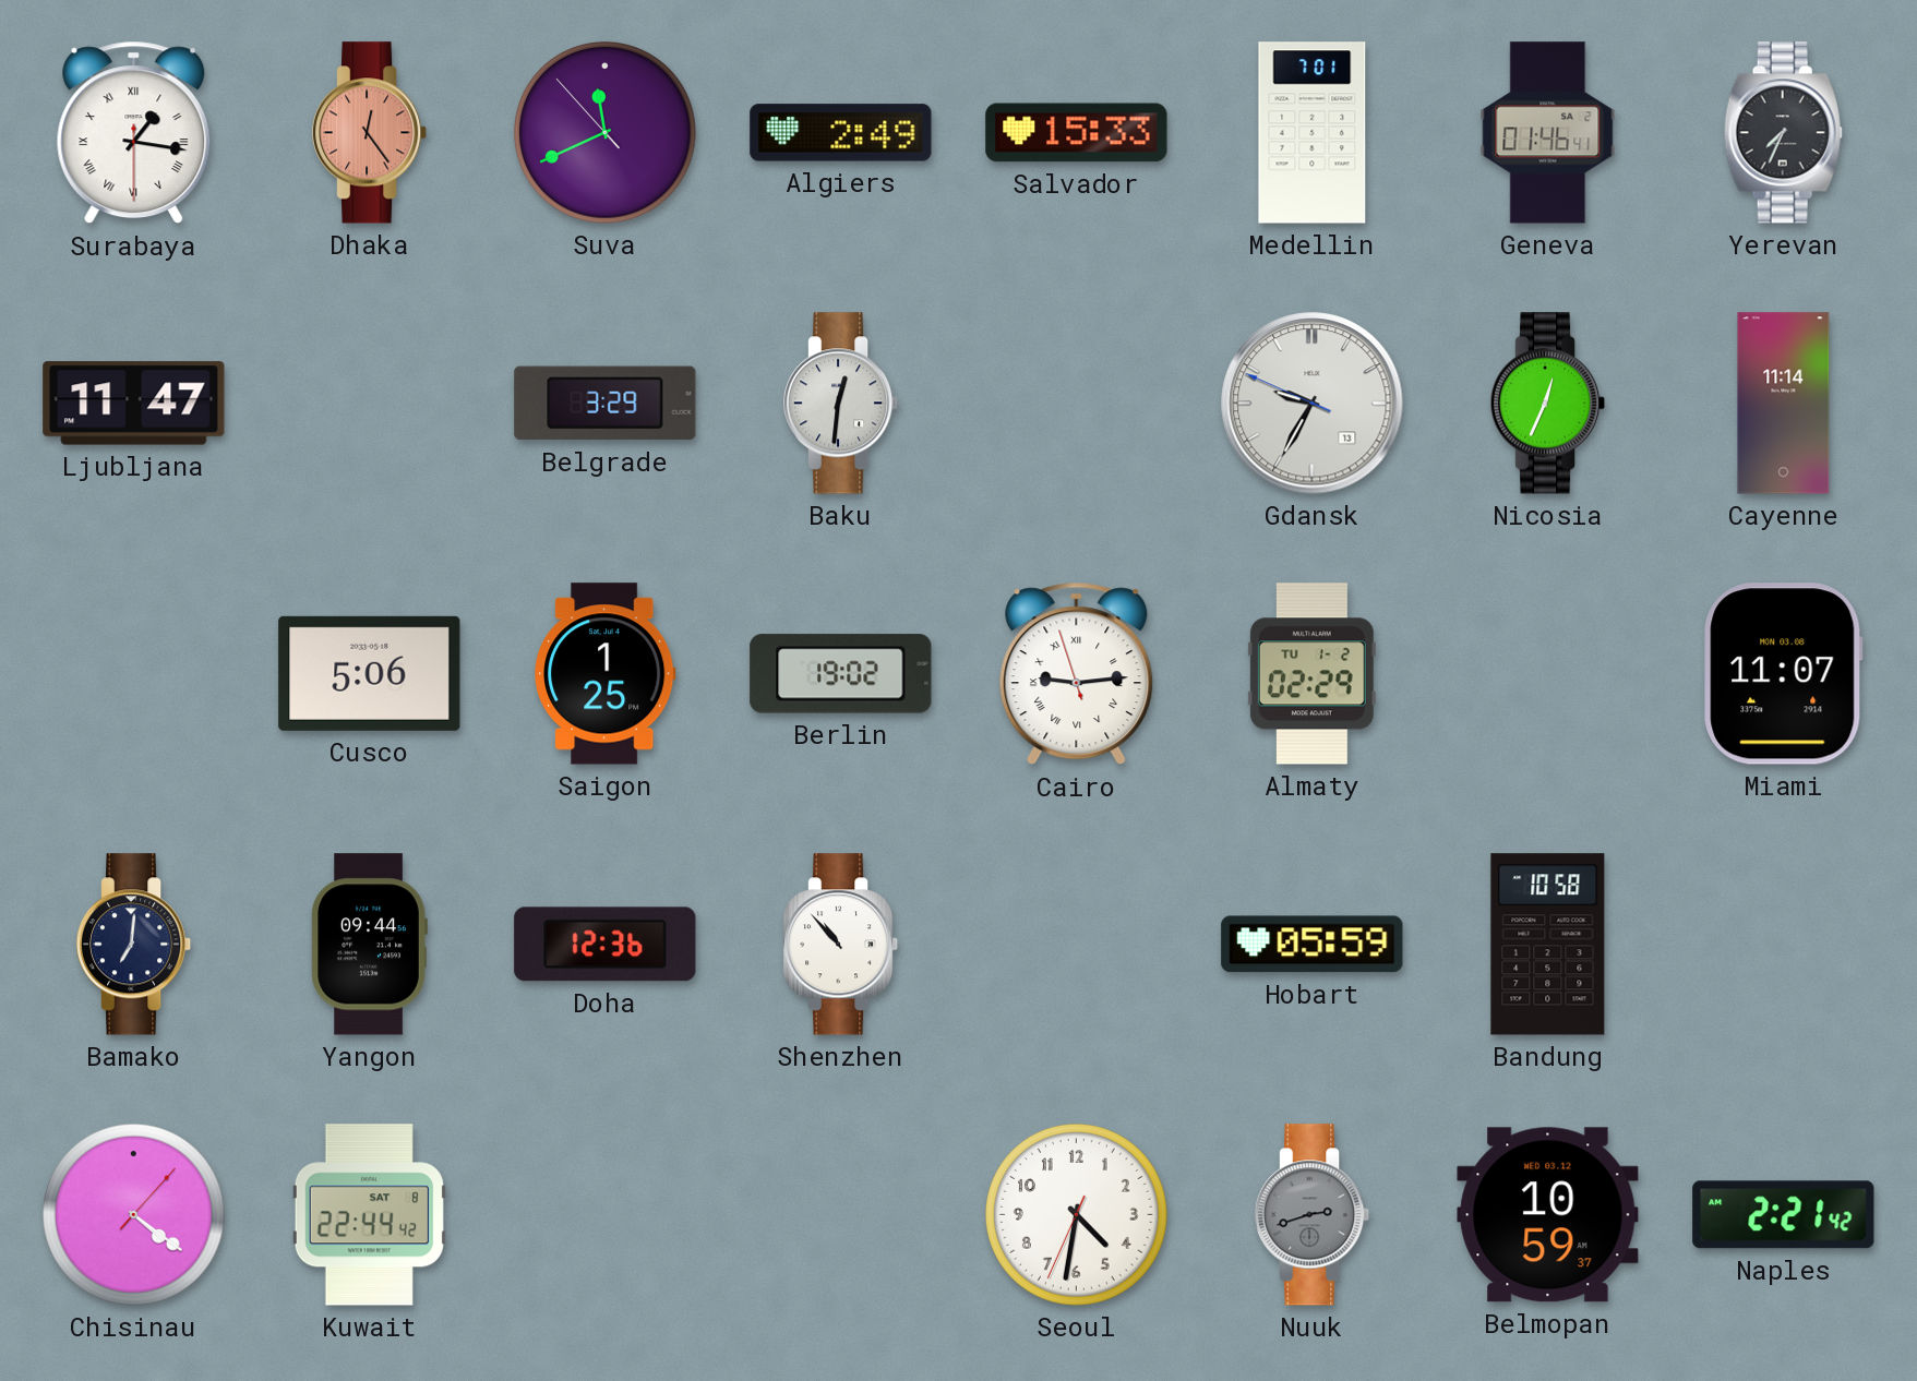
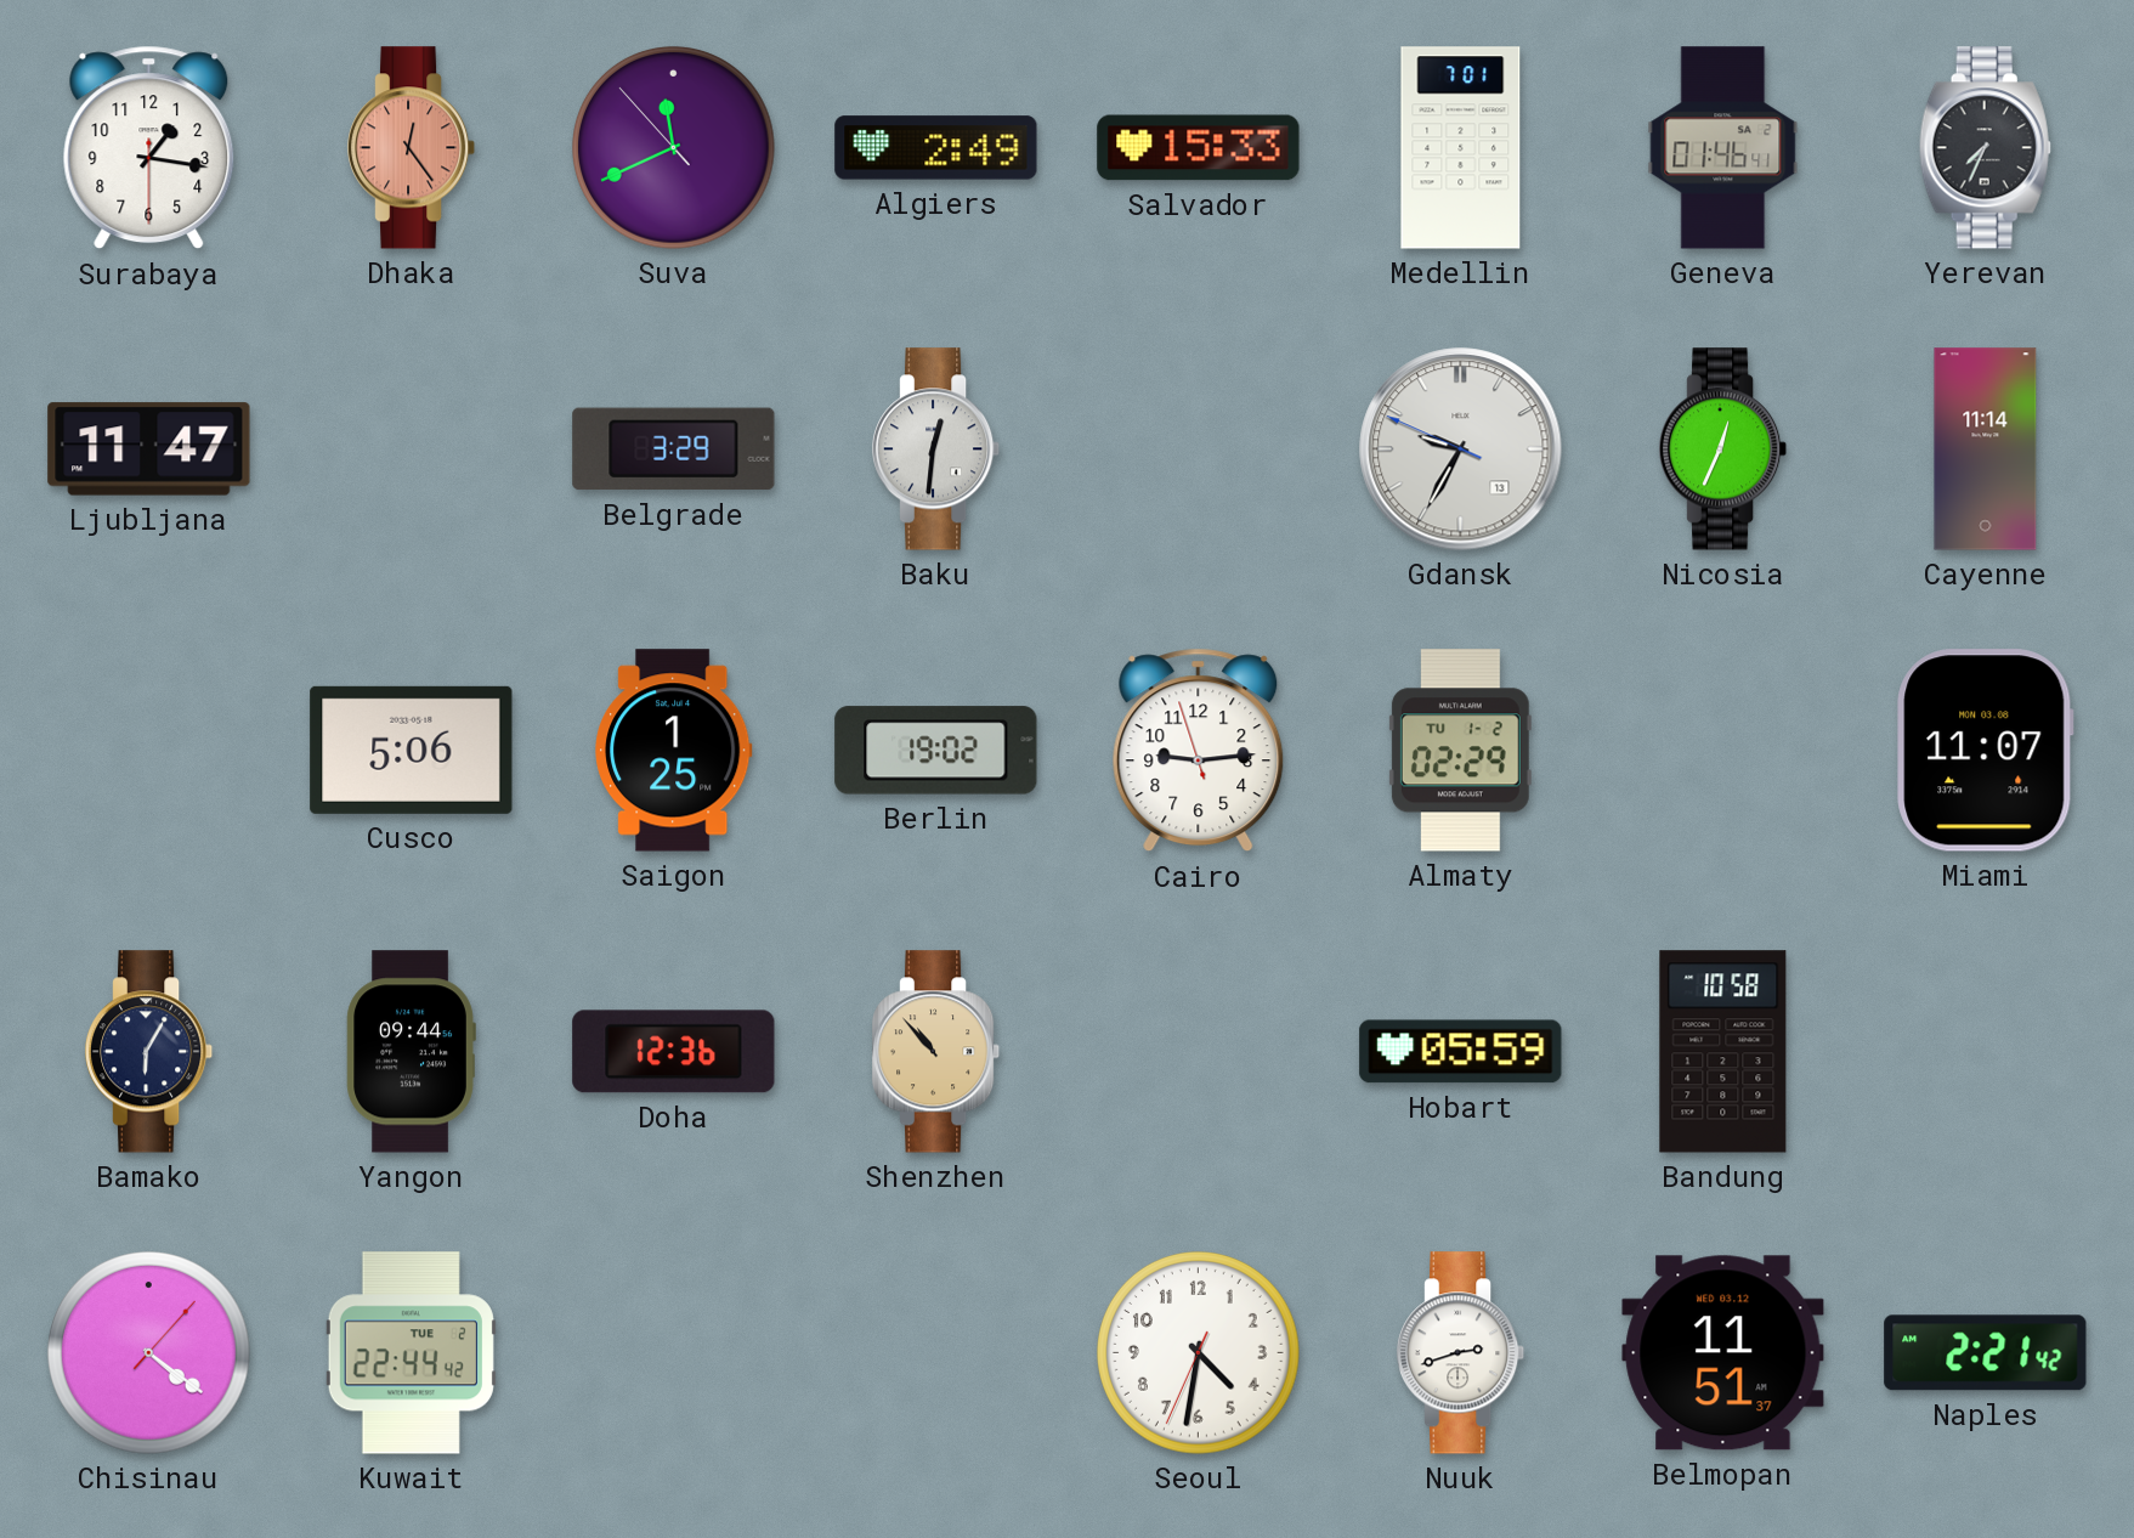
Surabaya numerals: Roman -> Arabic (149, 148)
Cairo numerals: Roman -> Arabic (1199, 751)
Bamako: 7:01 -> 6:05 (149, 1052)
Shenzhen dial: white -> champagne (936, 1052)
Kuwait date: SAT 8 -> TUE 2 (411, 1353)
Nuuk dial: grey -> white (1461, 1353)
Belmopan: 10:59 -> 11:51 (1723, 1353)
